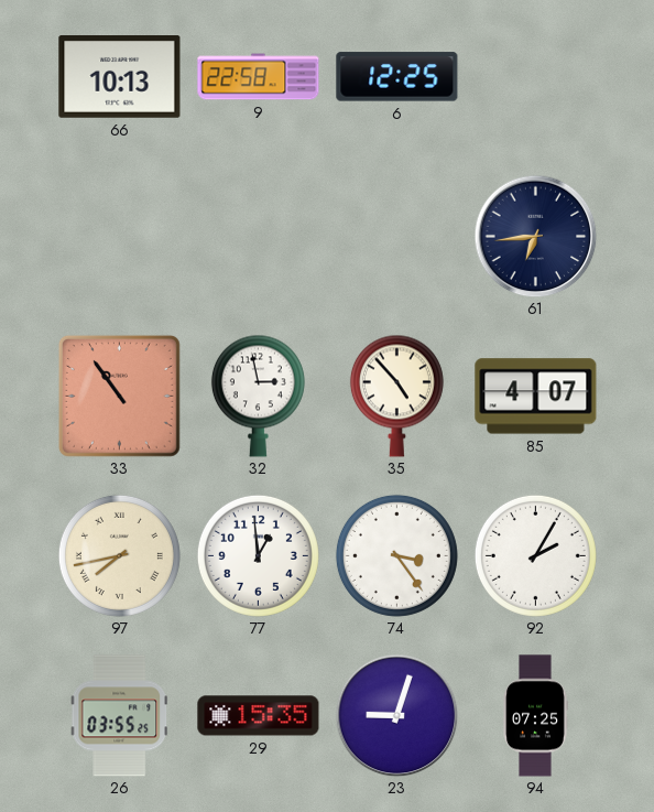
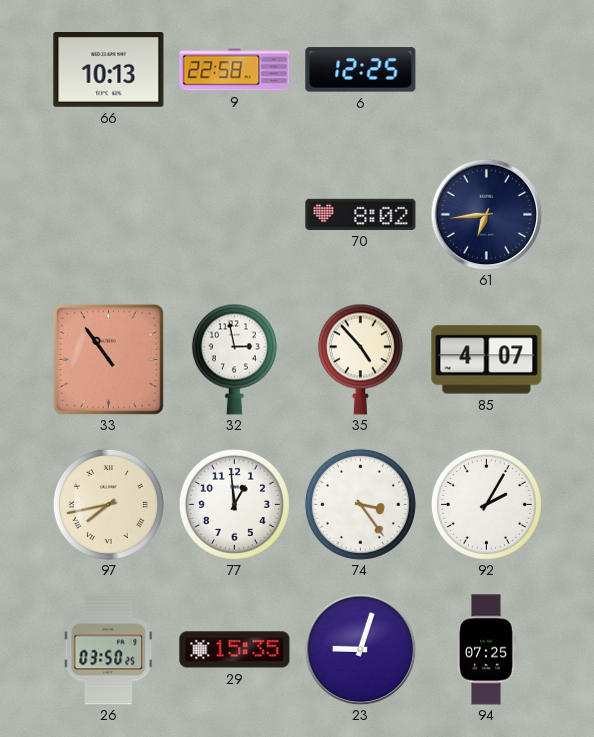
70: none -> 8:02 (361, 214)
26: 03:55 -> 03:50 (109, 650)
